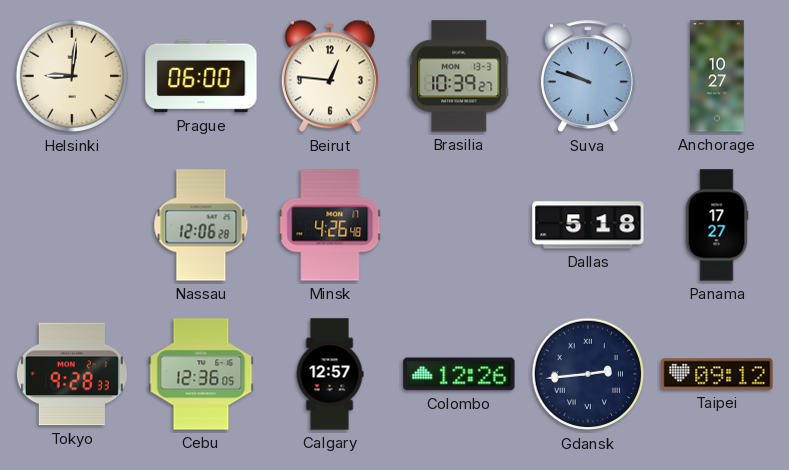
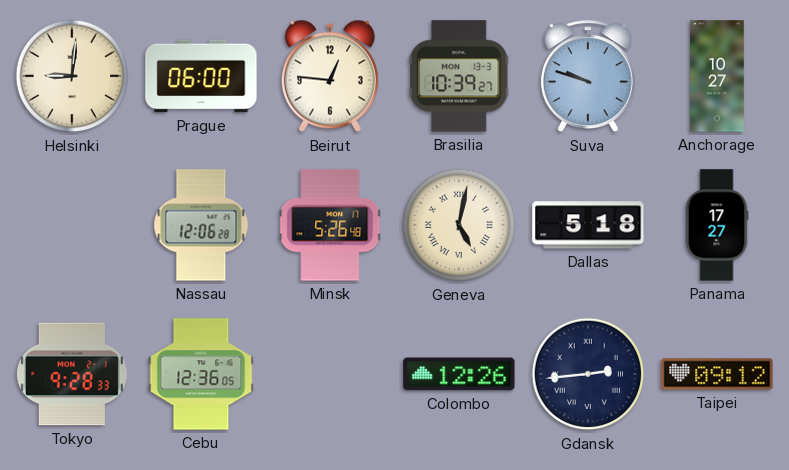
Minsk: 4:26 -> 5:26 (330, 225)
Geneva: none -> 5:02 (459, 225)
Calgary: 12:57 -> none (330, 374)
